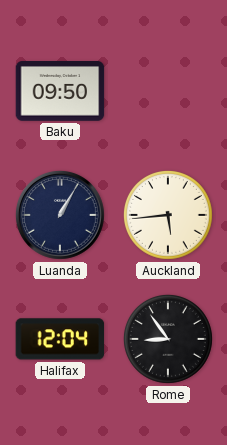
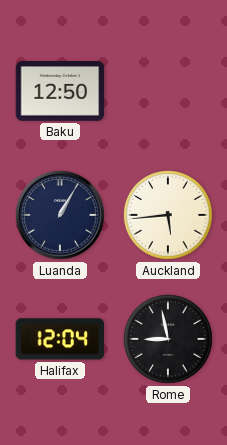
Baku: 09:50 -> 12:50 (60, 92)
Rome: 8:54 -> 8:58 (168, 339)
